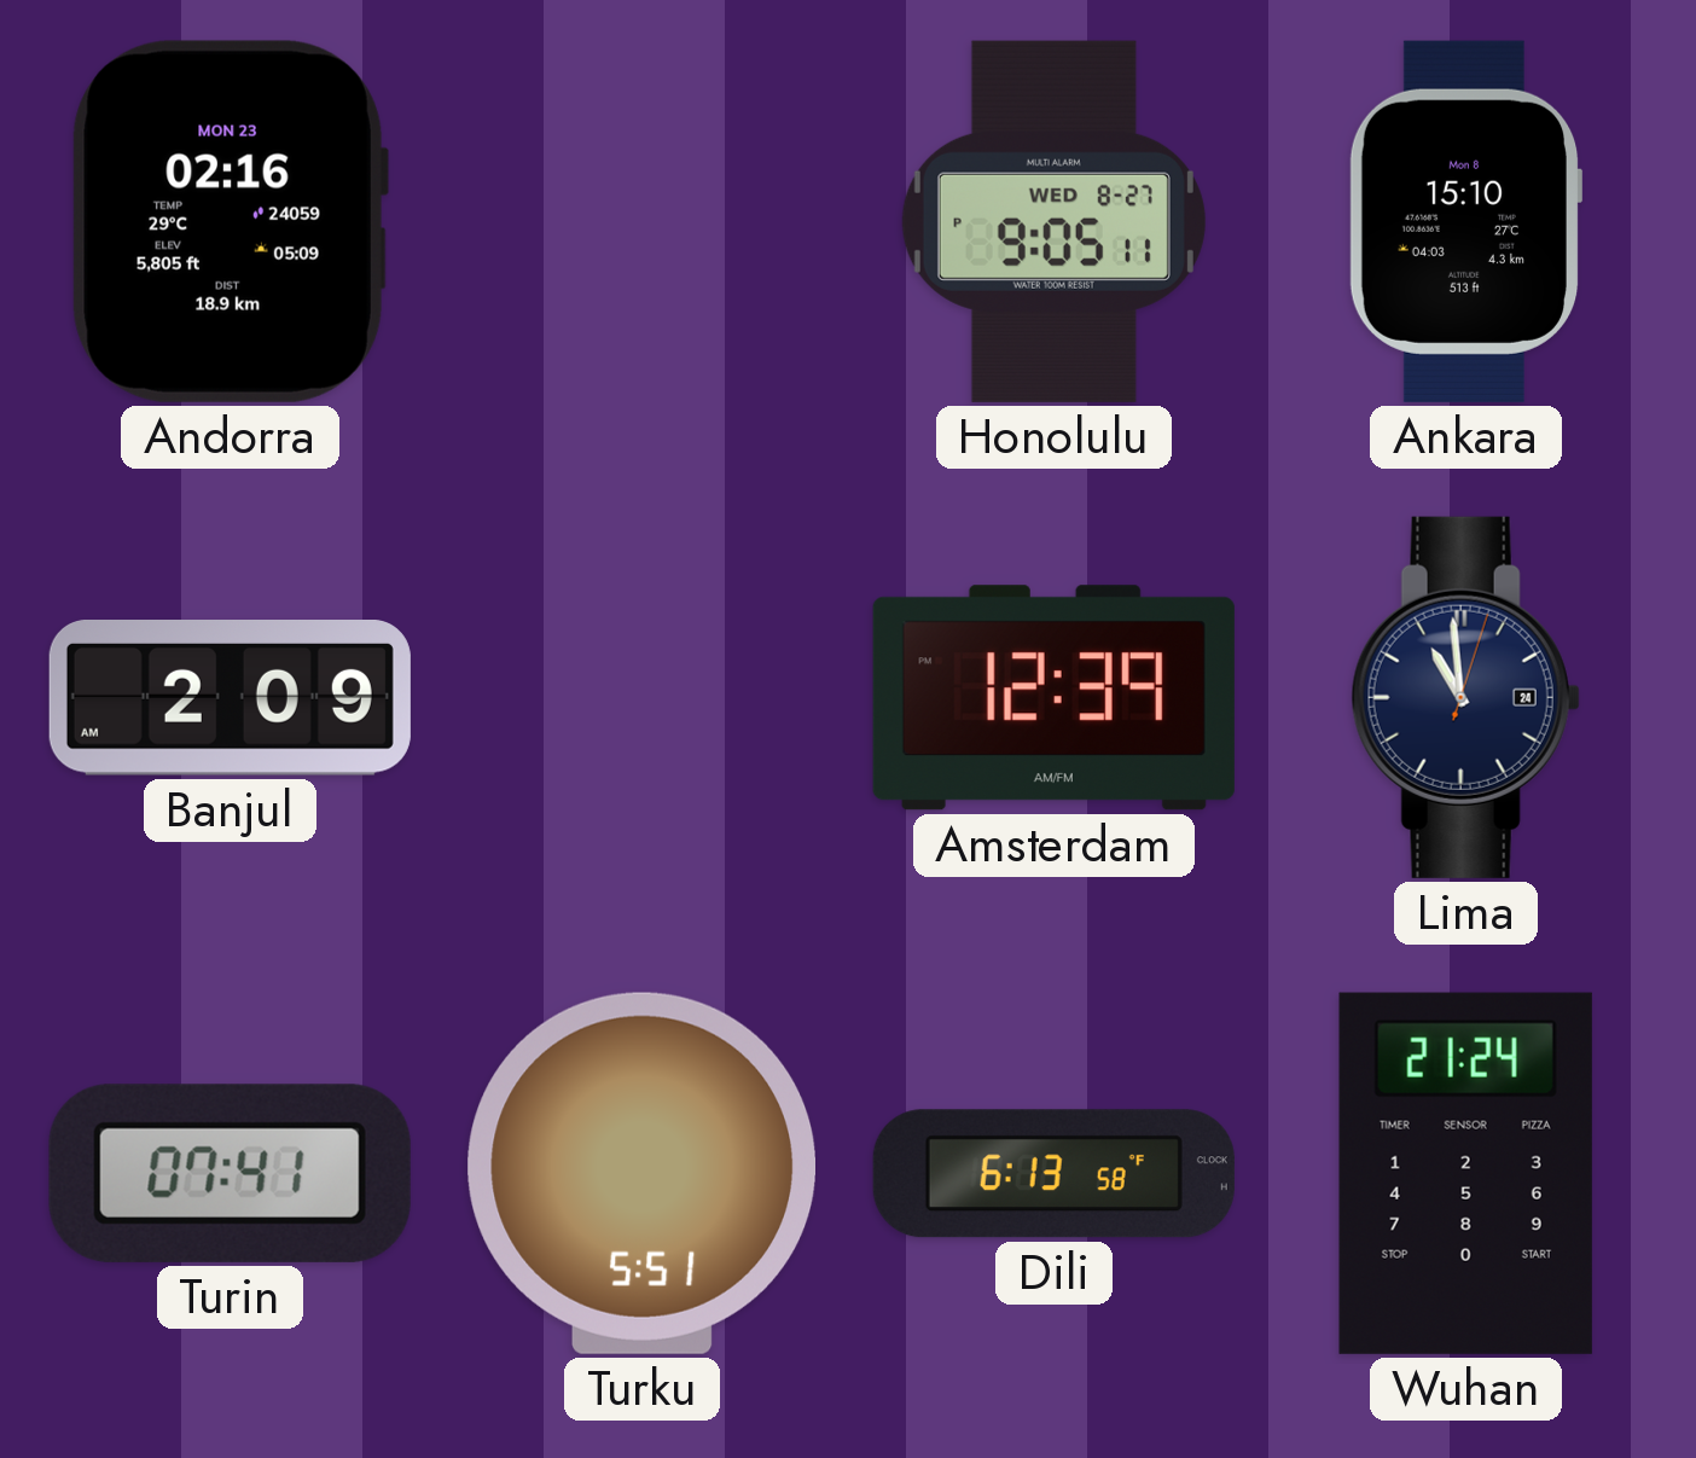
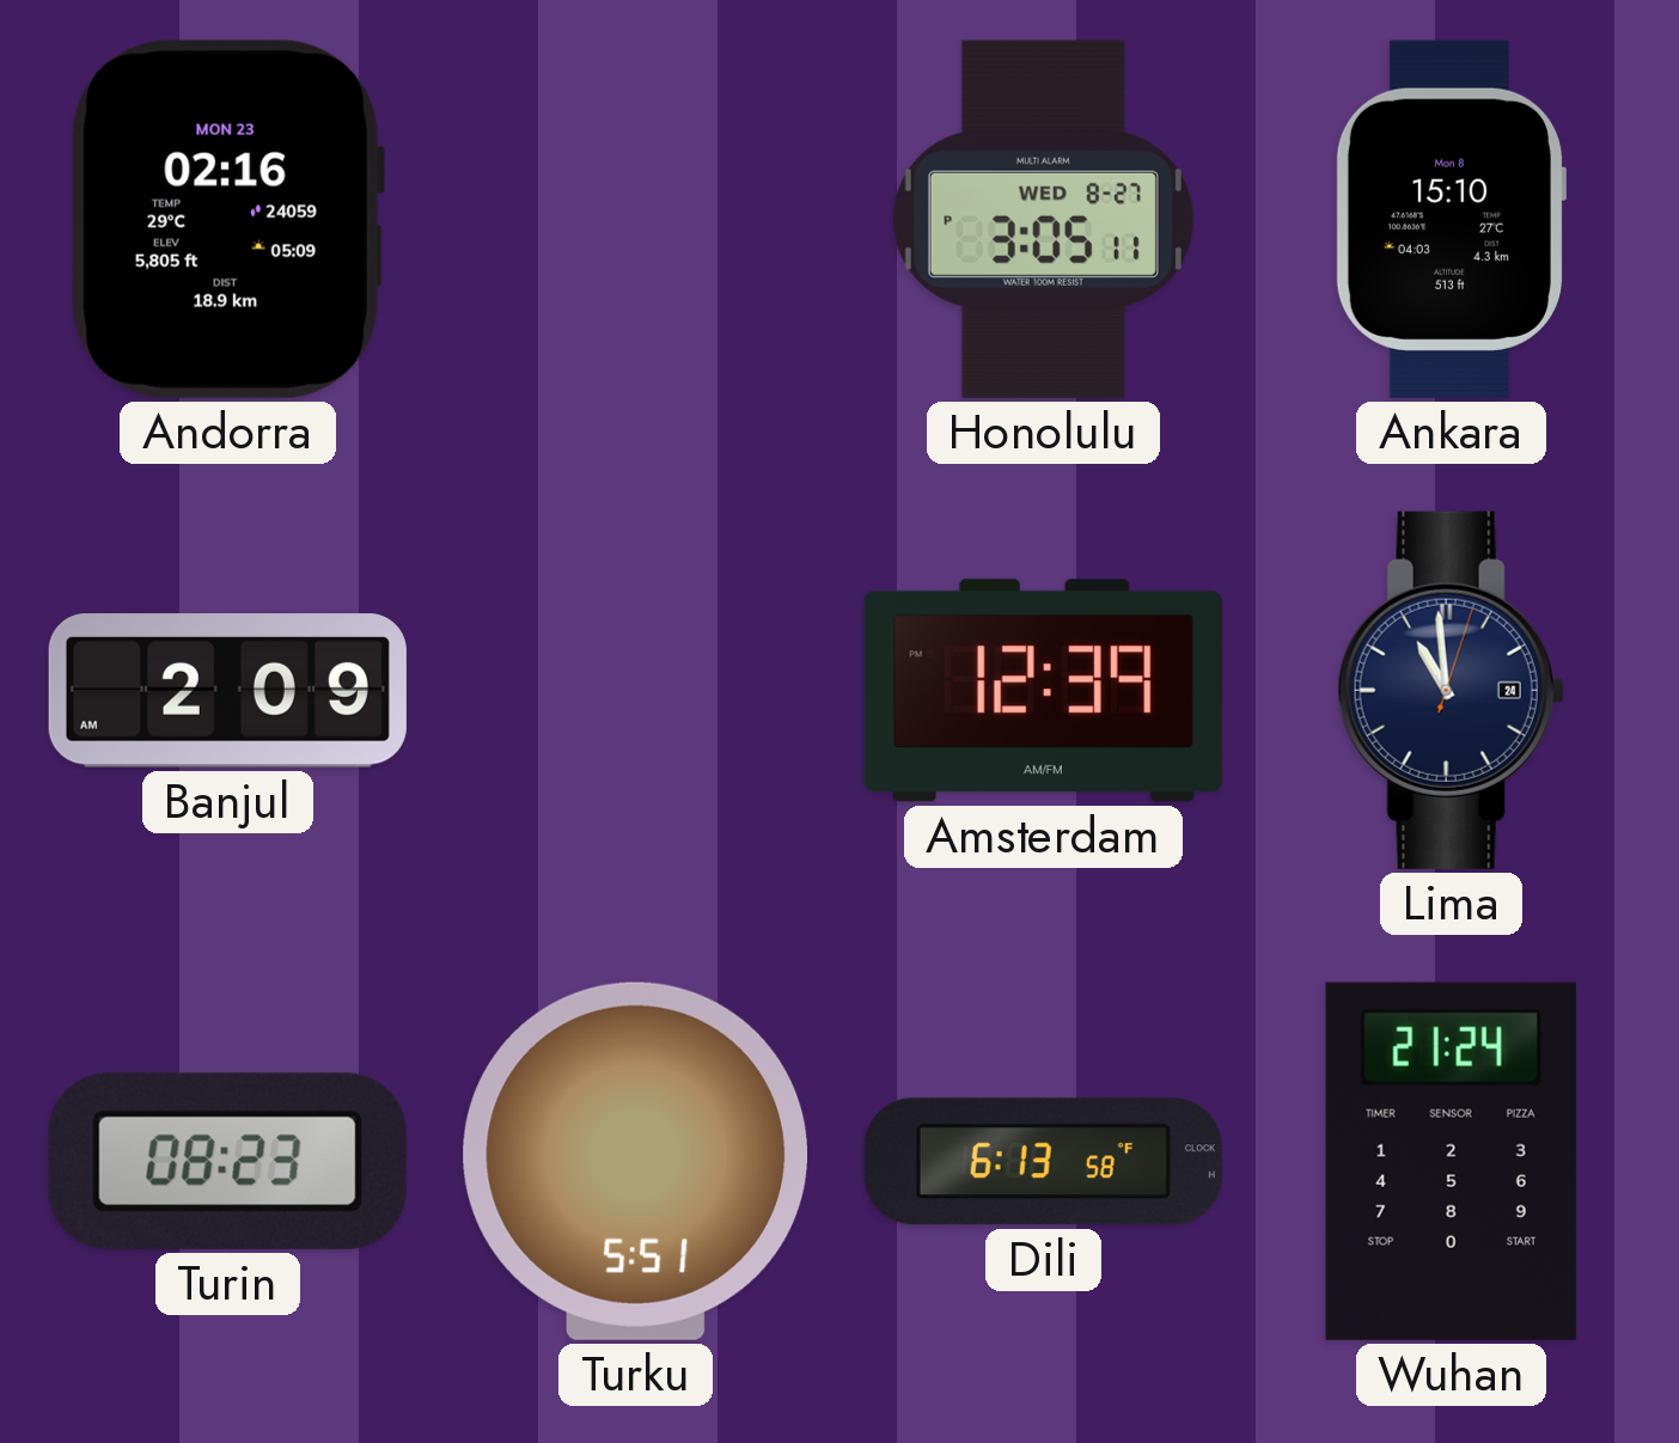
Honolulu: 9:05 -> 3:05 (1043, 219)
Turin: 07:41 -> 08:23 (227, 1161)
